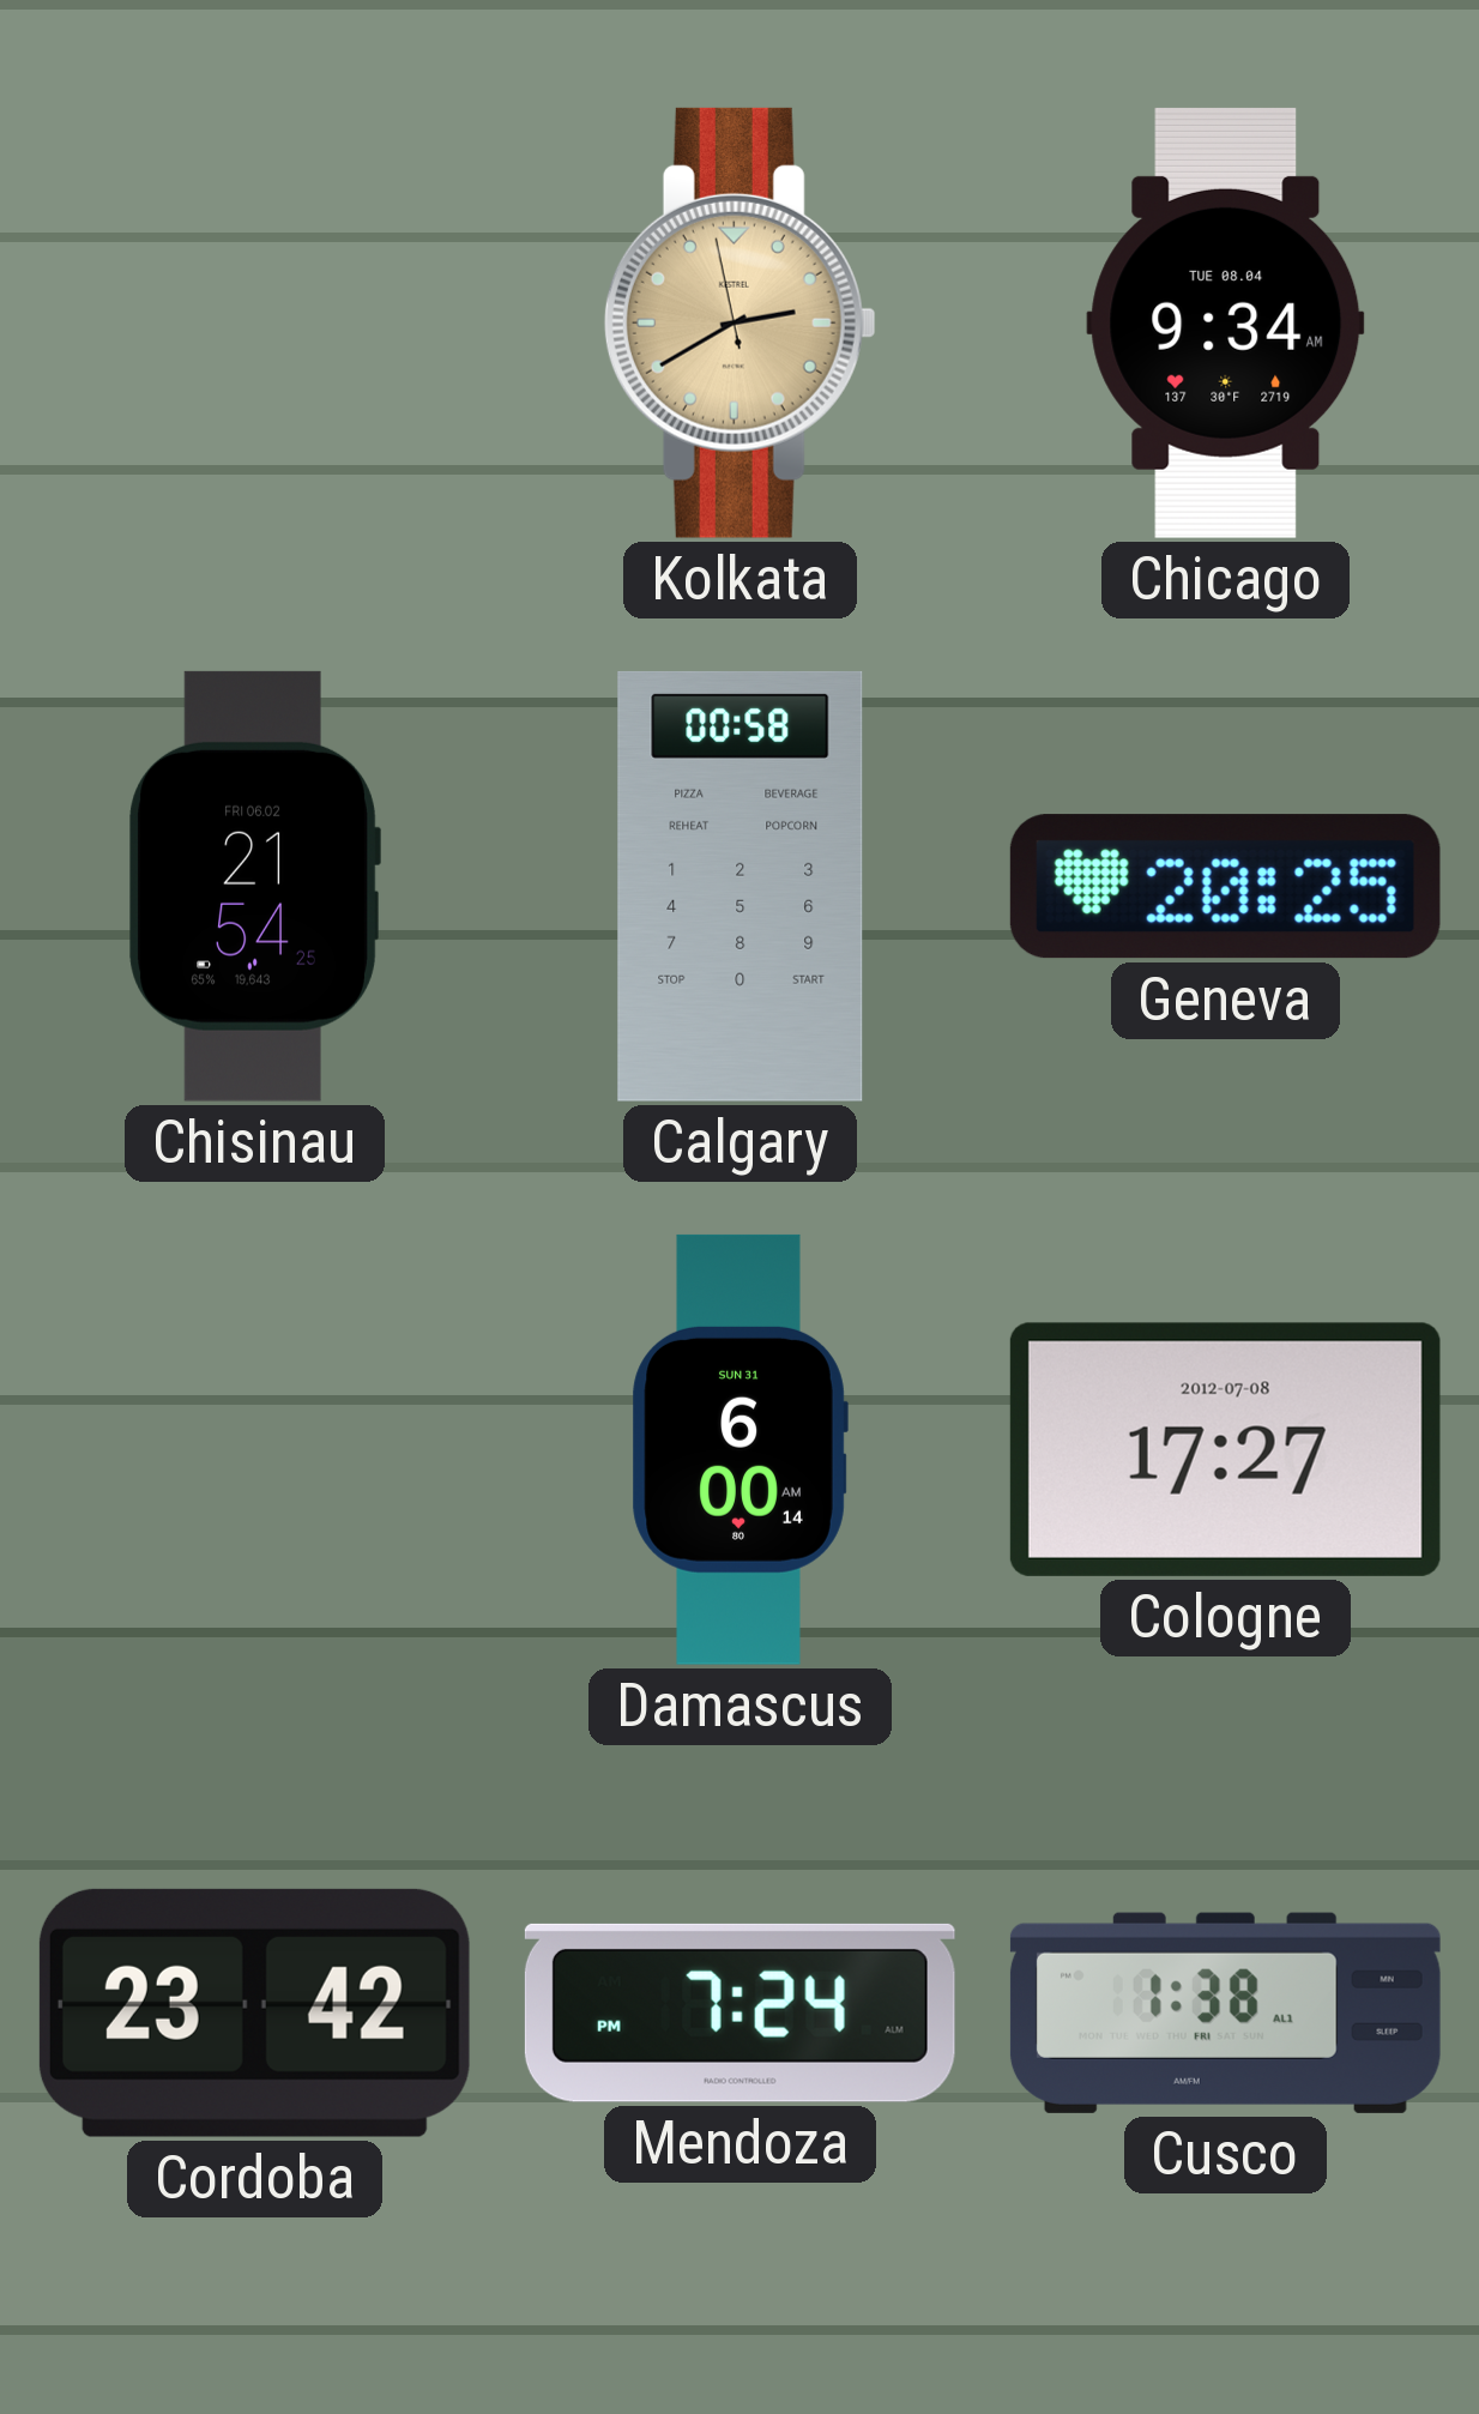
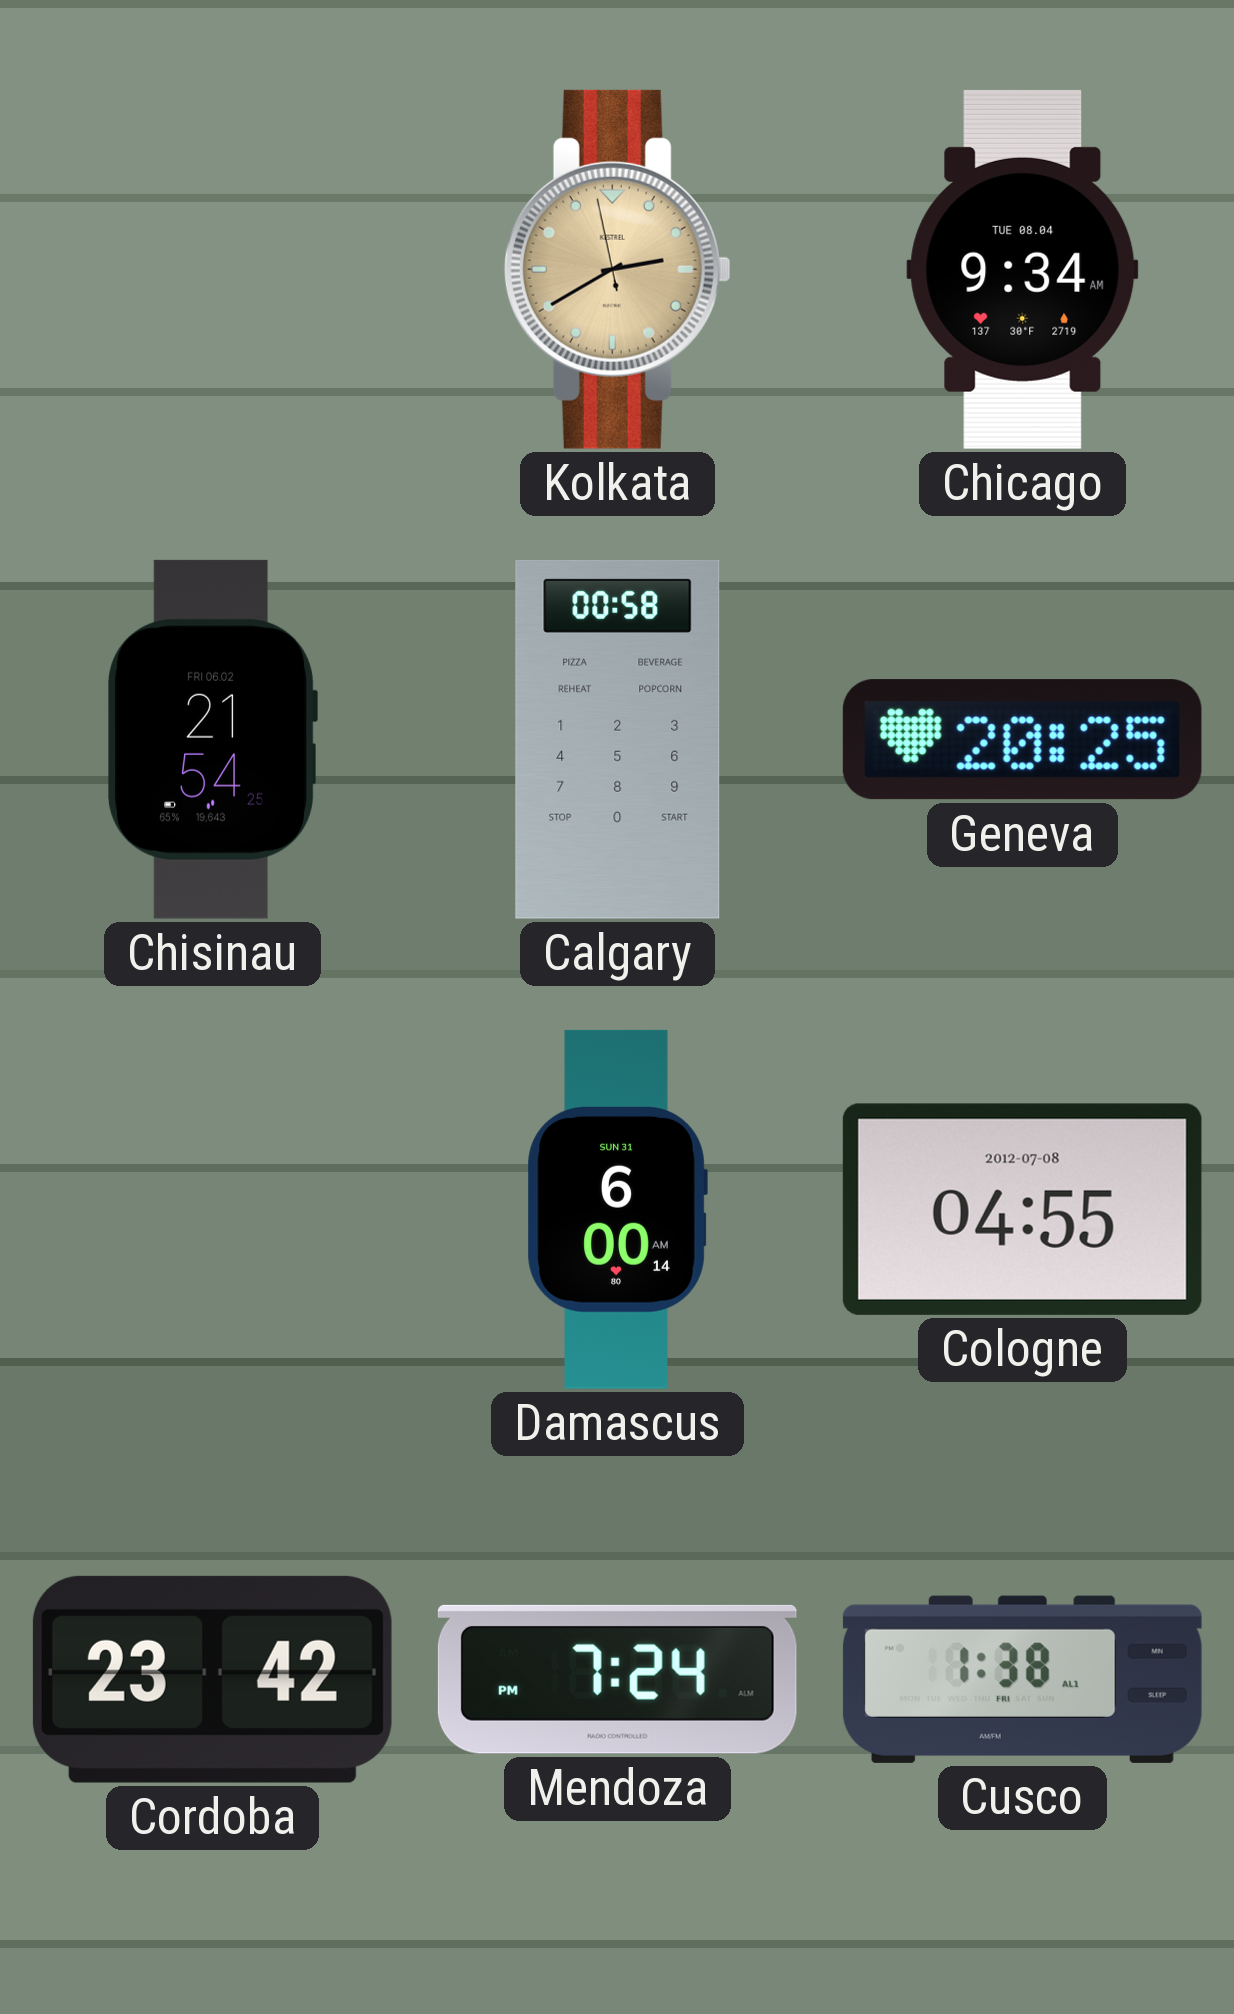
Cologne: 17:27 -> 04:55 (1022, 1209)
